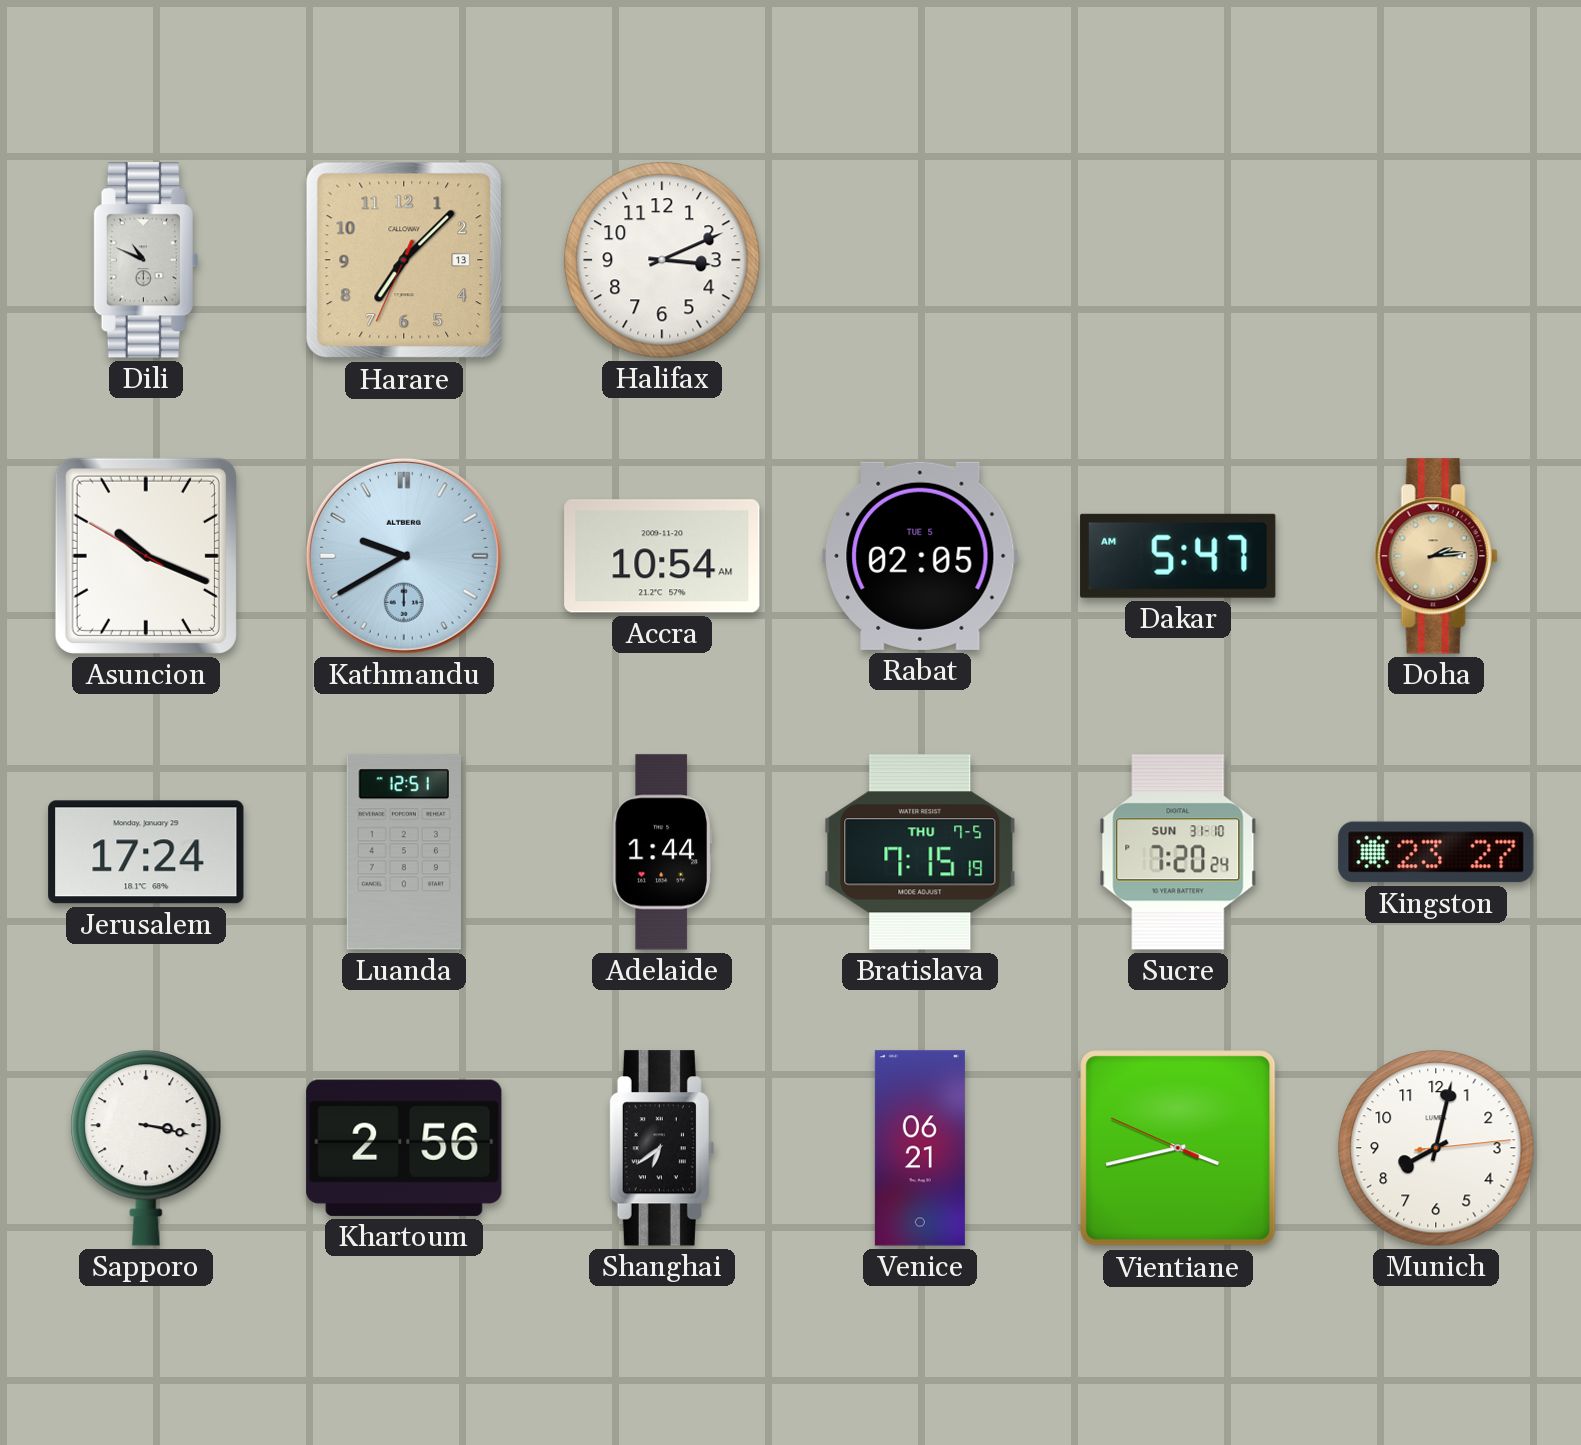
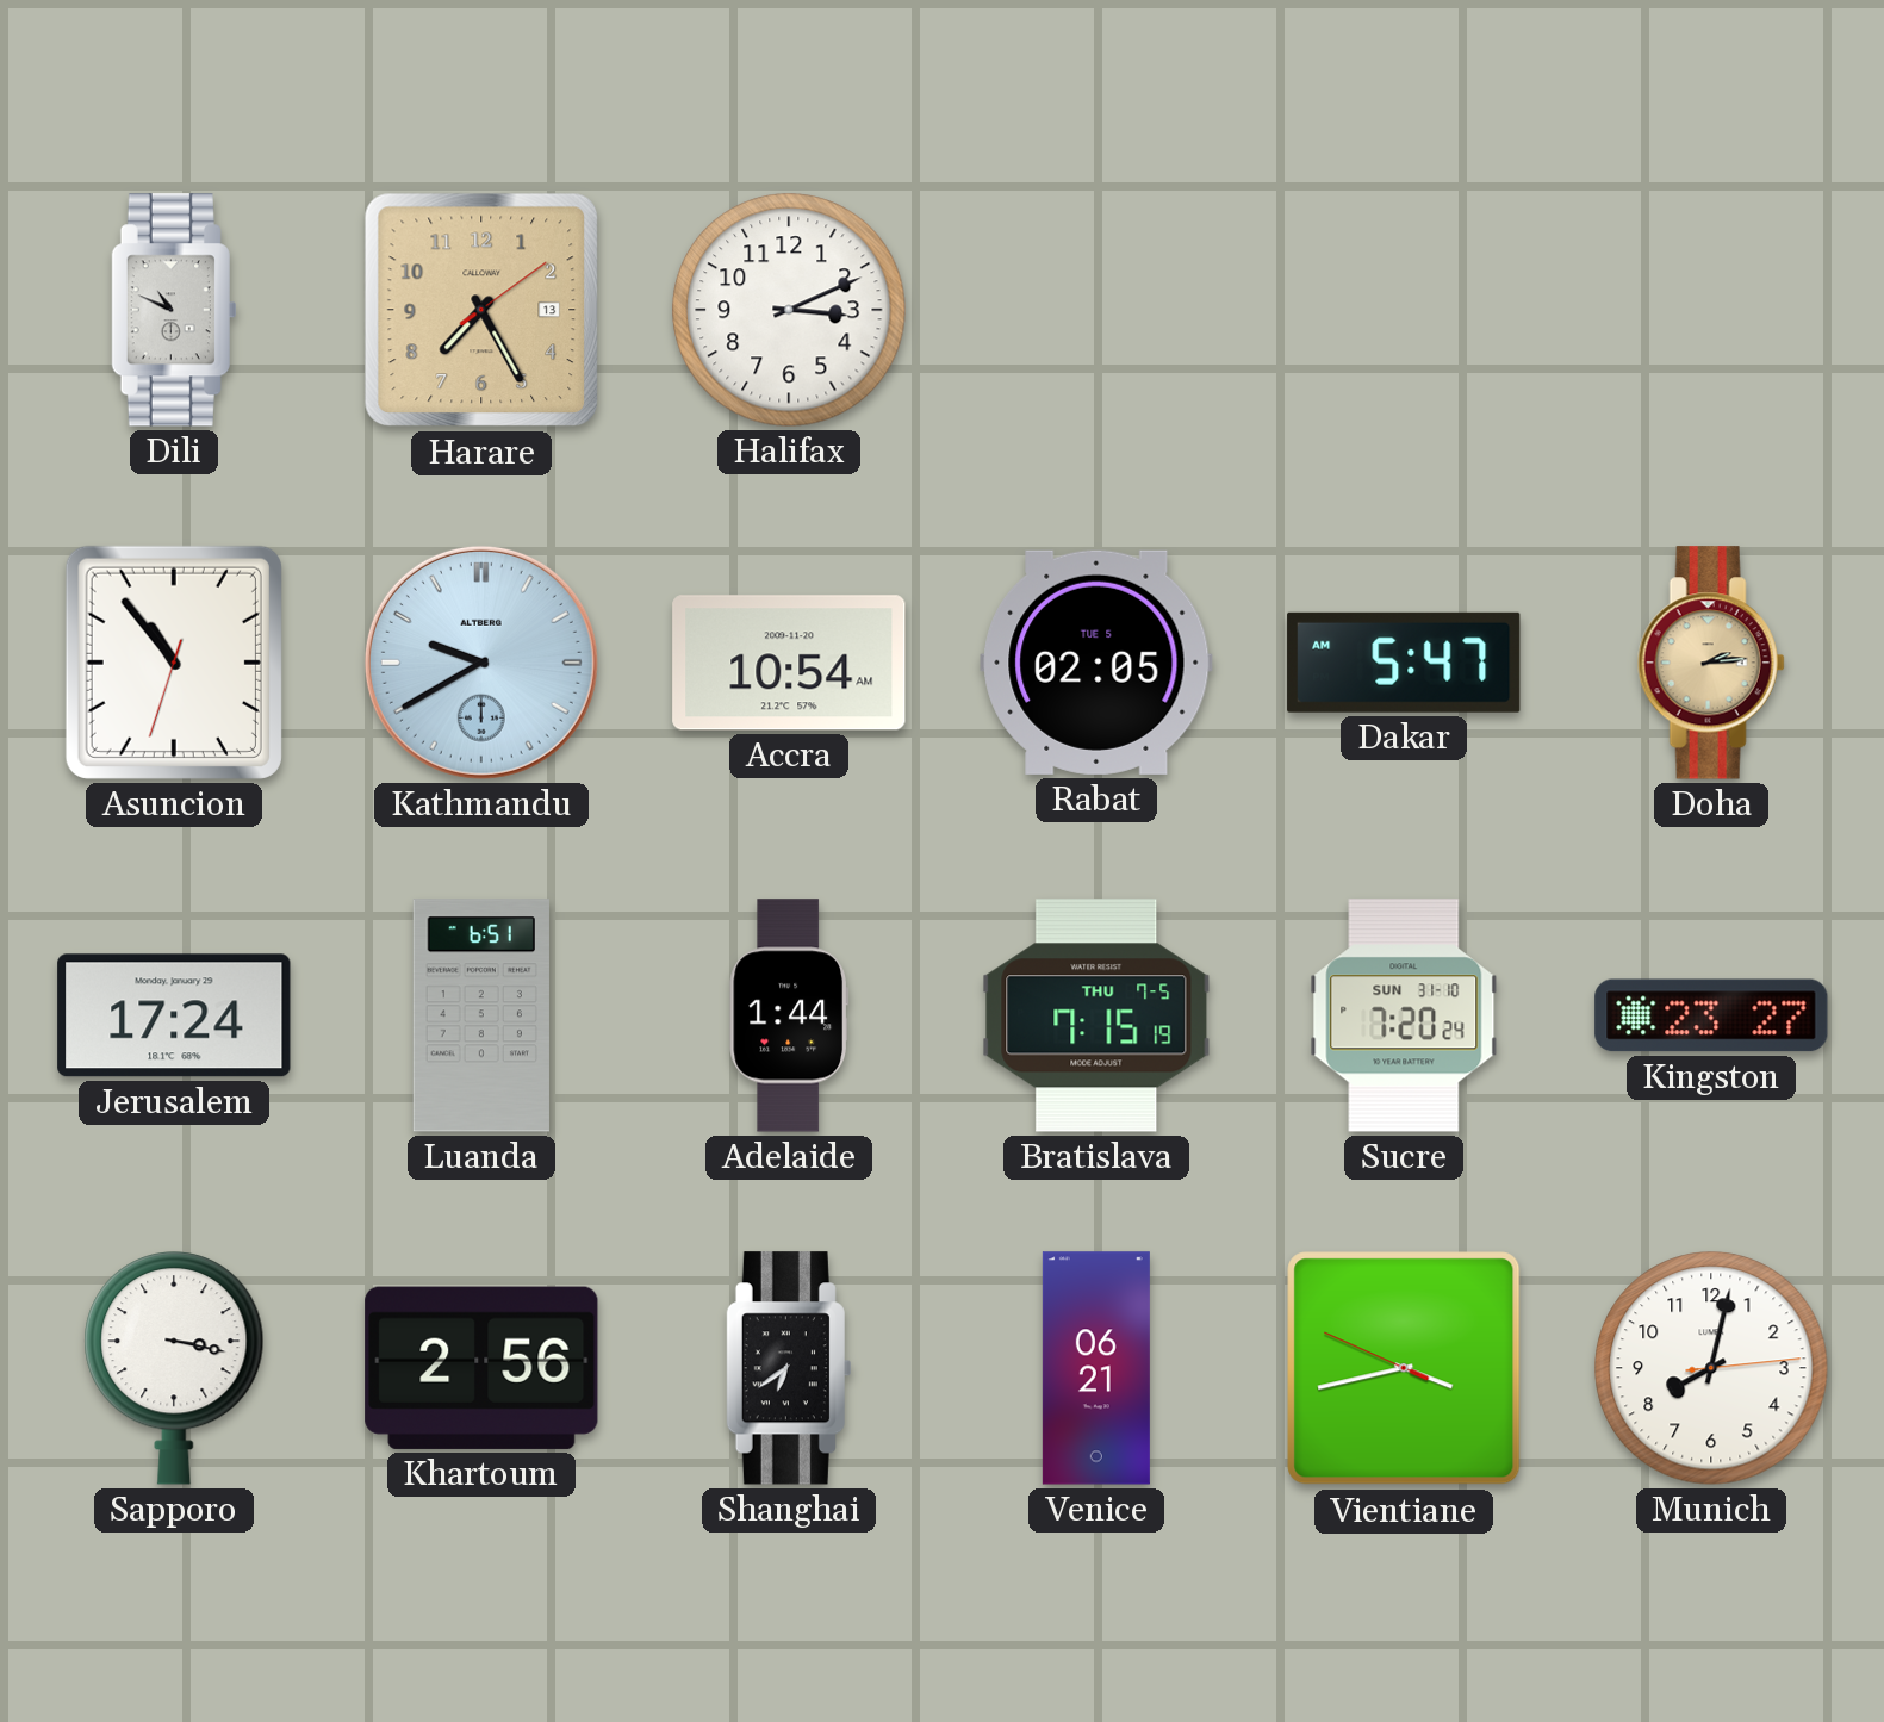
Harare: 7:07 -> 7:25 (481, 310)
Asuncion: 10:18 -> 10:53 (174, 663)
Luanda: 12:51 -> 6:51 (481, 1015)
